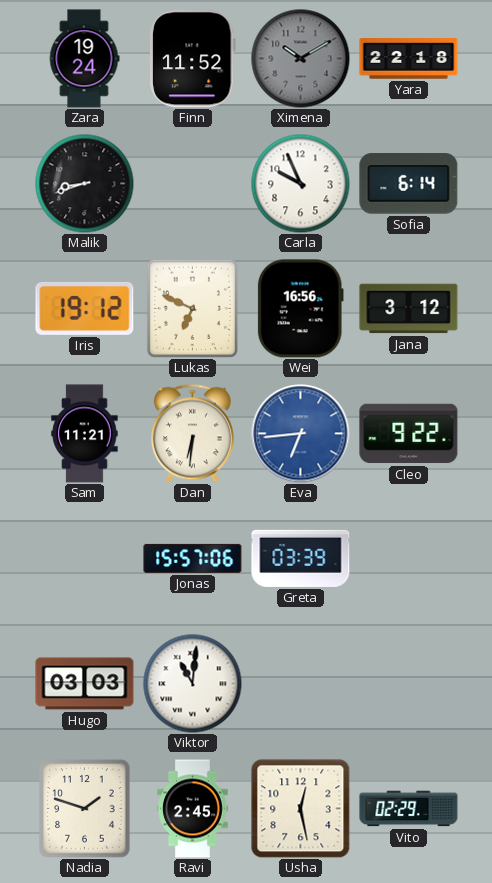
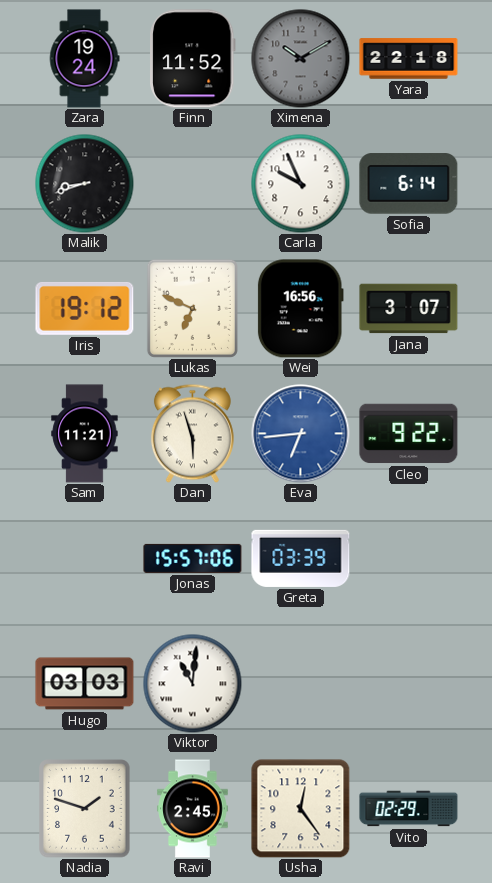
Jana: 3:12 -> 3:07 (409, 309)
Dan: 6:31 -> 5:57 (192, 433)
Usha: 12:28 -> 12:24 (300, 808)
